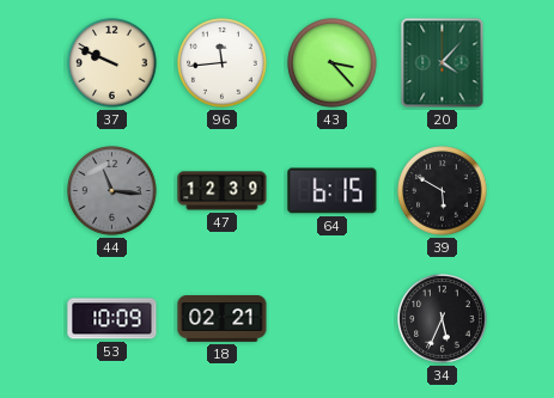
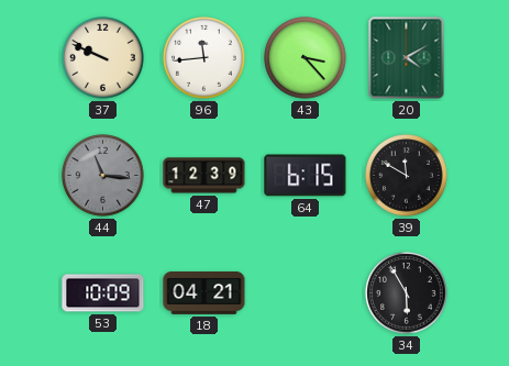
20: 4:07 -> 4:10 (407, 58)
39: 5:50 -> 11:50 (407, 176)
18: 02:21 -> 04:21 (204, 293)
34: 5:34 -> 5:55 (407, 293)
